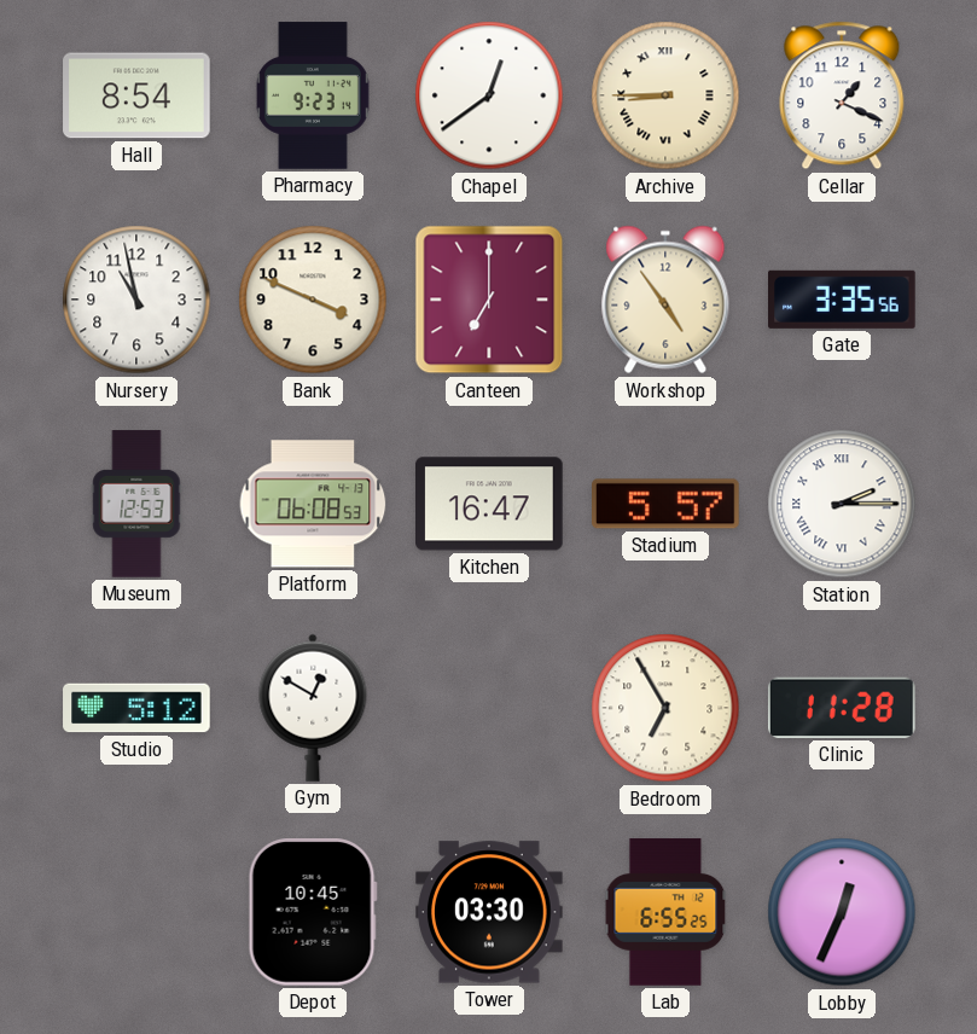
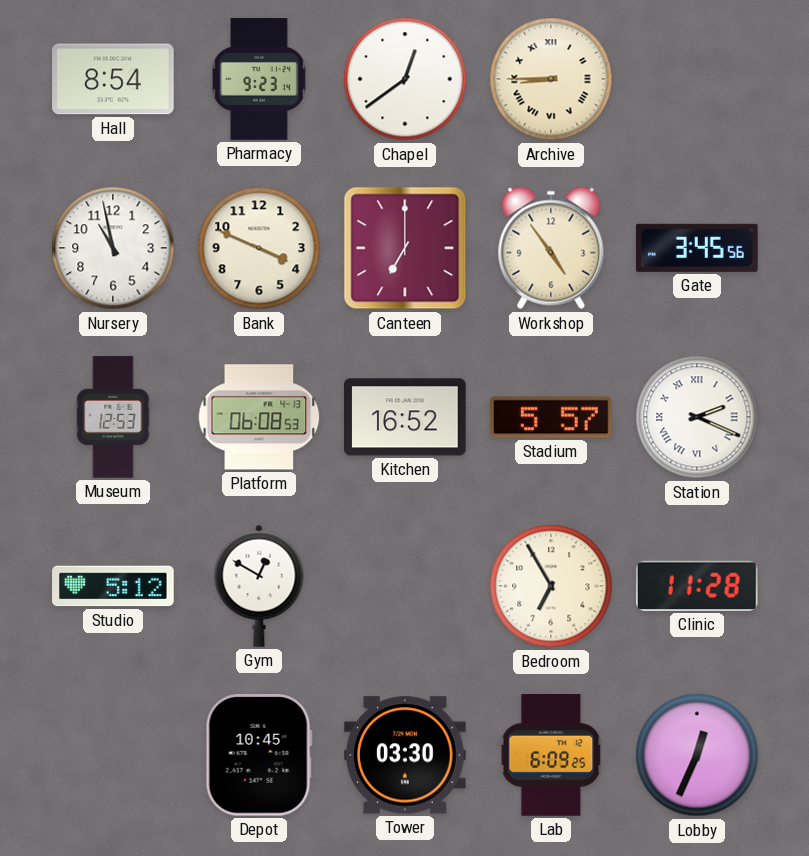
Cellar: 1:19 -> none (842, 95)
Gate: 3:35 -> 3:45 (698, 248)
Kitchen: 16:47 -> 16:52 (406, 417)
Station: 2:15 -> 2:19 (697, 417)
Lab: 6:55 -> 6:09 (551, 755)
